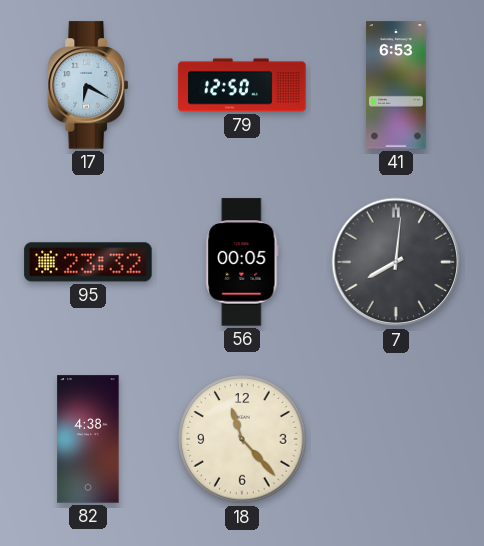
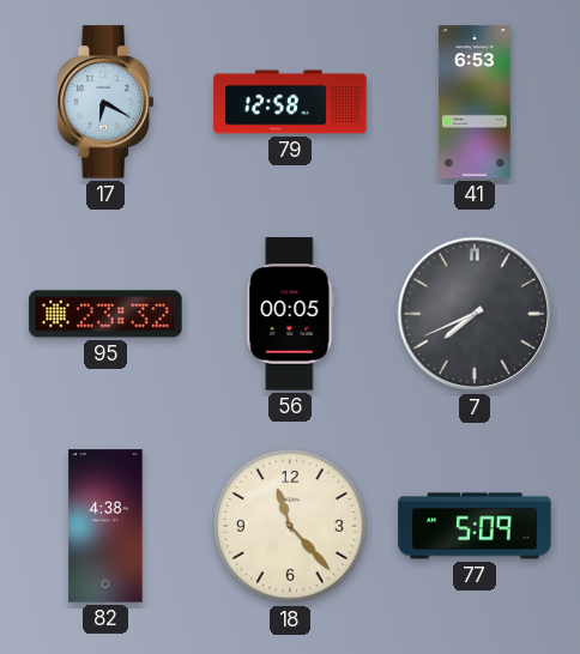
79: 12:50 -> 12:58 (290, 102)
7: 8:01 -> 7:41 (475, 314)
77: none -> 5:09 (475, 526)
